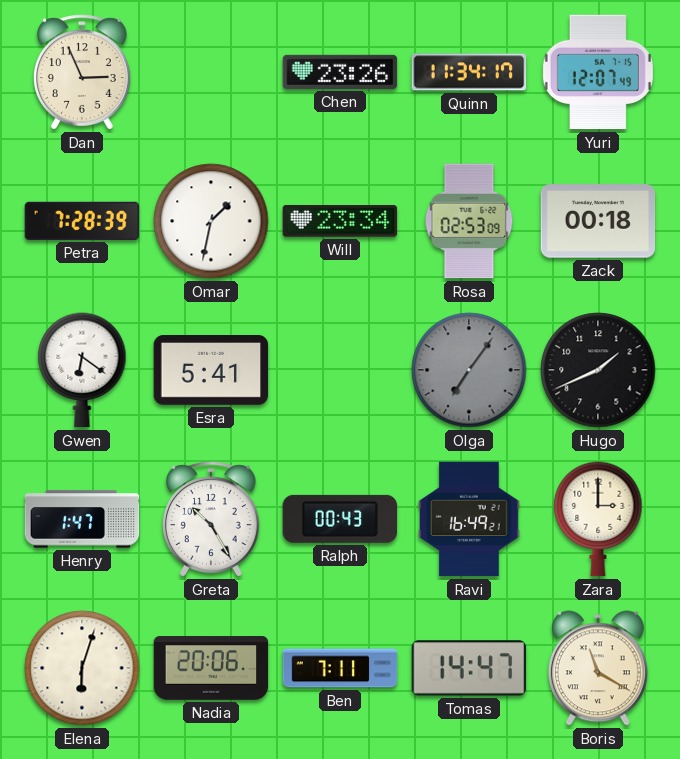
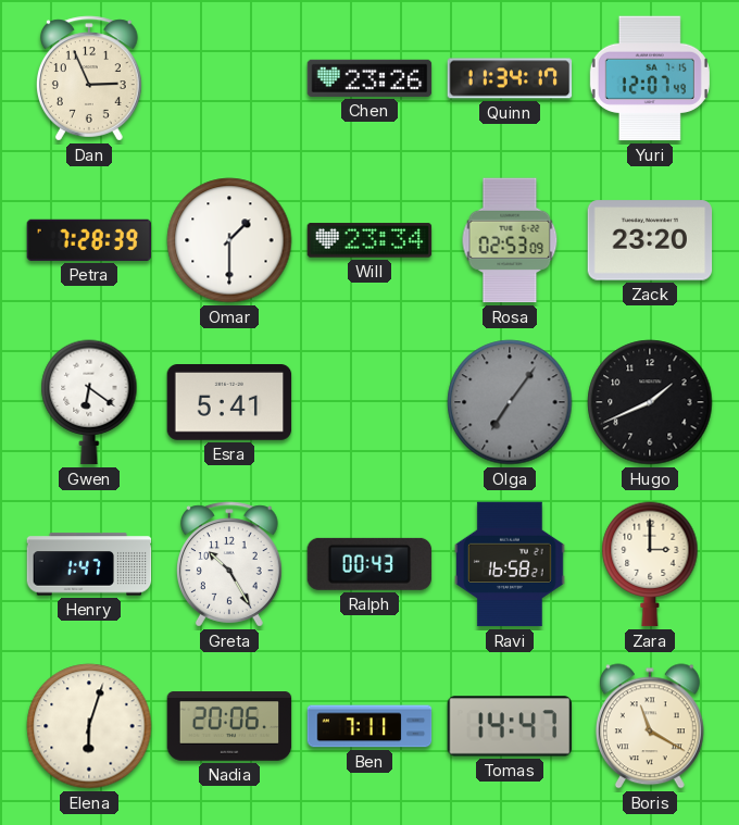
Omar: 1:32 -> 1:30 (229, 240)
Zack: 00:18 -> 23:20 (650, 240)
Ravi: 16:49 -> 16:58 (511, 564)
